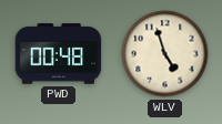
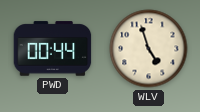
PWD: 00:48 -> 00:44 (53, 49)
